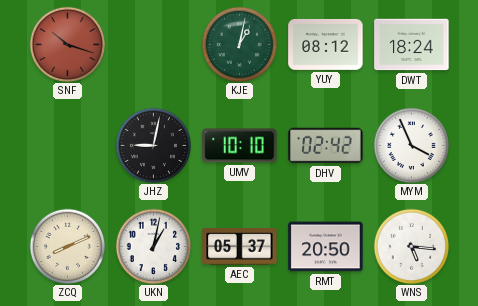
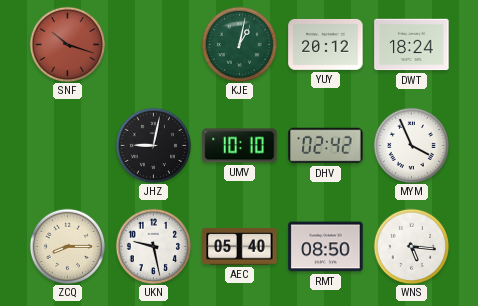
YUY: 08:12 -> 20:12 (326, 45)
ZCQ: 8:11 -> 8:15 (67, 246)
UKN: 1:02 -> 9:28 (153, 246)
AEC: 05:37 -> 05:40 (240, 247)
RMT: 20:50 -> 08:50 (326, 247)
